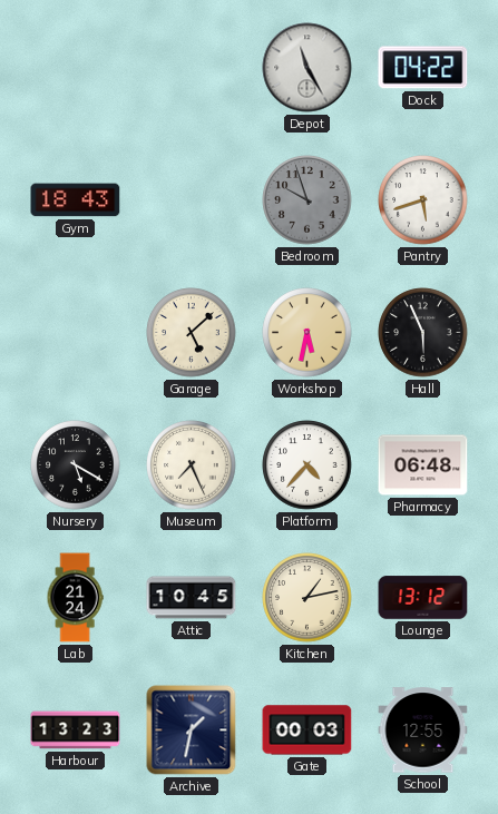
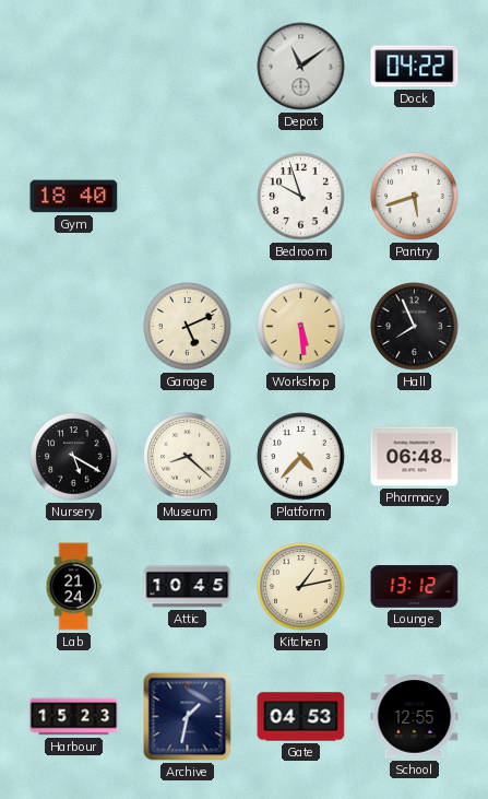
Depot: 11:25 -> 11:09 (301, 67)
Gym: 18:43 -> 18:40 (74, 197)
Bedroom dial: grey -> white (301, 197)
Garage: 5:08 -> 5:11 (188, 327)
Workshop: 5:32 -> 5:29 (301, 327)
Hall: 5:56 -> 7:56 (415, 327)
Museum: 7:26 -> 8:22 (188, 457)
Harbour: 13:23 -> 15:23 (74, 717)
Gate: 00:03 -> 04:53 (301, 717)
